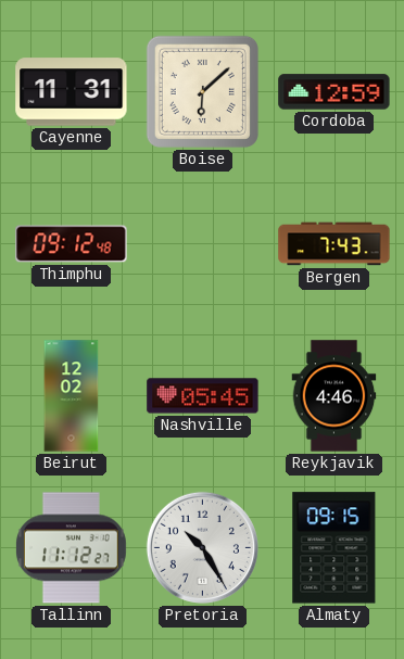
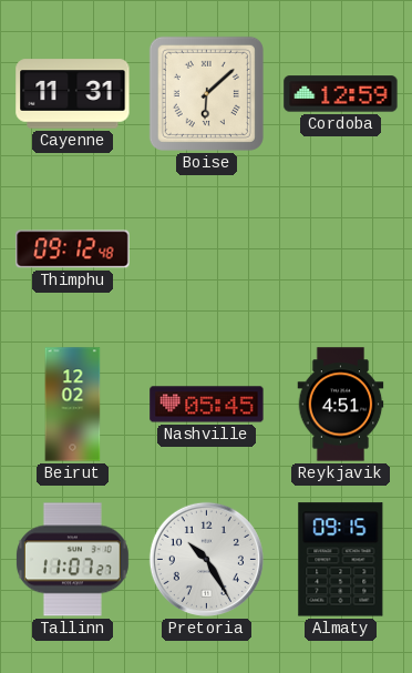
Bergen: 7:43 -> none (334, 244)
Reykjavik: 4:46 -> 4:51 (341, 405)
Tallinn: 11:12 -> 11:07 (72, 560)
